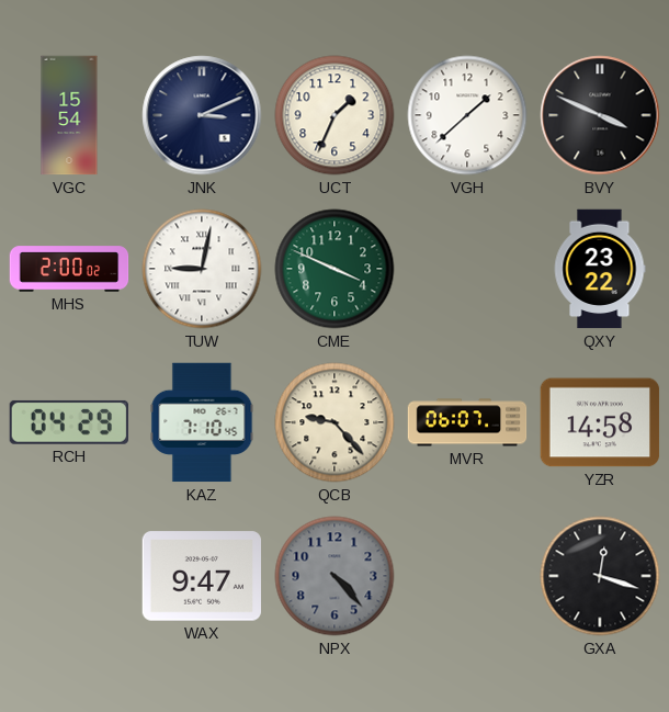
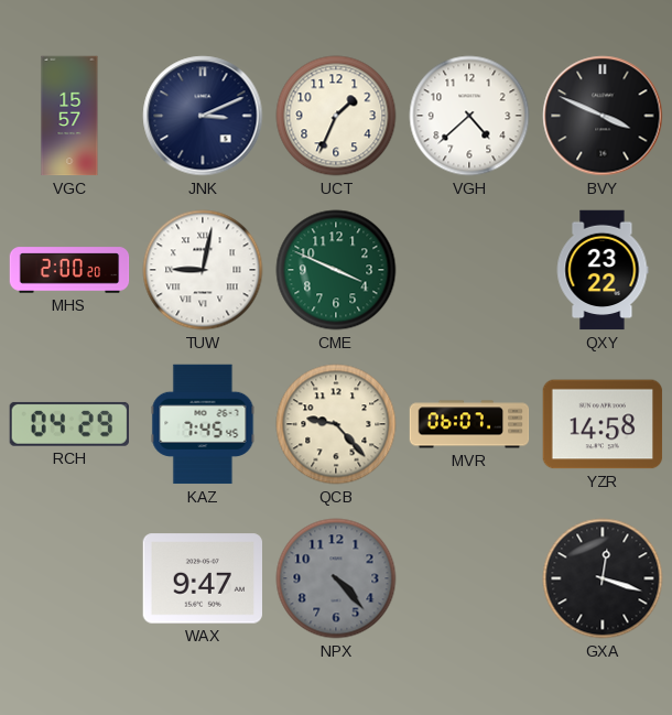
VGC: 15:54 -> 15:57 (69, 116)
VGH: 1:38 -> 4:38 (469, 116)
MHS: 2:00:02 -> 2:00:20 (69, 270)
KAZ: 7:10 -> 7:45 (203, 424)
